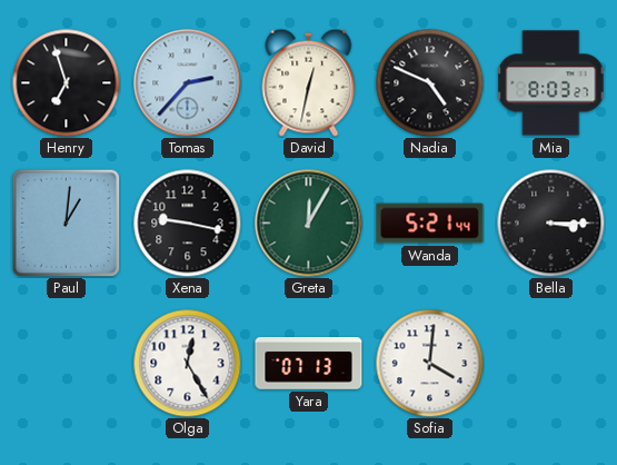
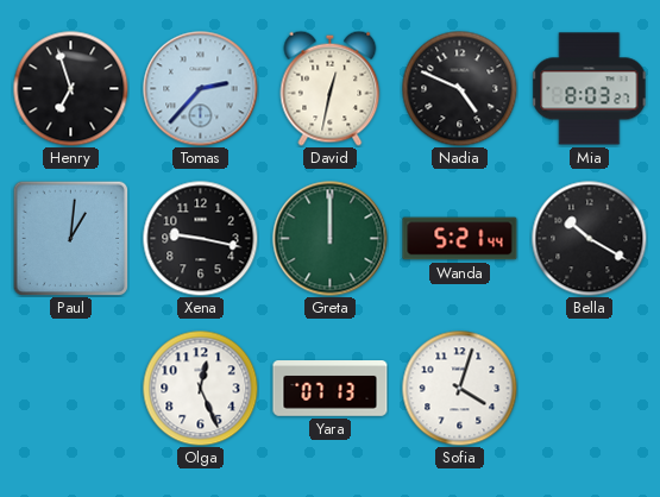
Greta: 12:05 -> 12:00 (331, 239)
Bella: 3:15 -> 10:20 (589, 238)
Olga: 12:25 -> 12:26 (200, 388)
Sofia: 4:01 -> 4:03 (459, 388)
